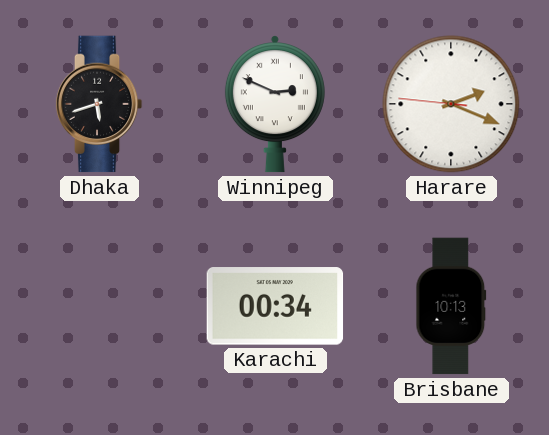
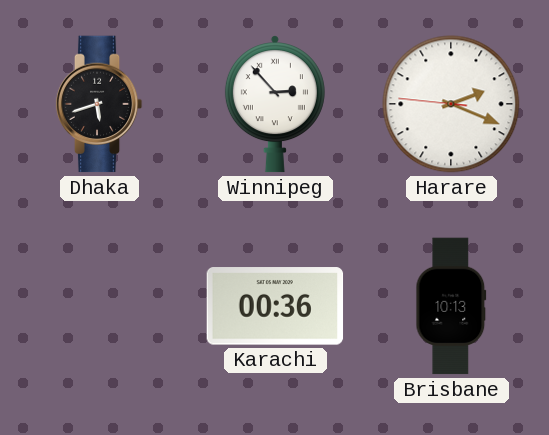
Winnipeg: 2:49 -> 2:53 (275, 104)
Karachi: 00:34 -> 00:36 (275, 306)
